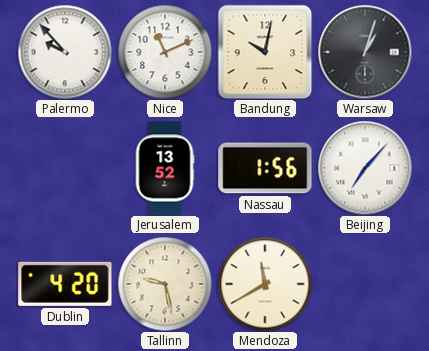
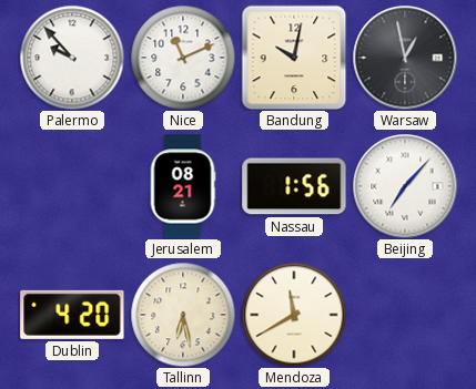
Warsaw: 1:03 -> 12:58 (405, 58)
Jerusalem: 13:52 -> 08:21 (183, 186)
Tallinn: 9:28 -> 6:28 (183, 315)
